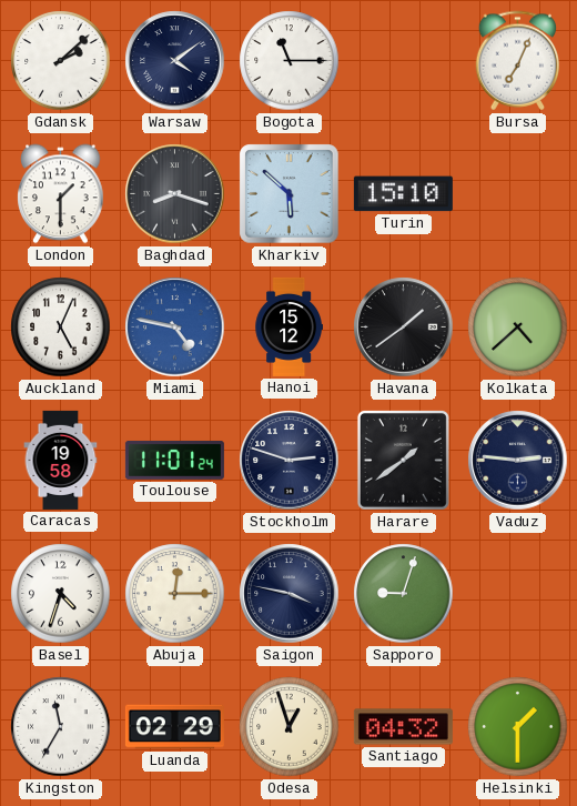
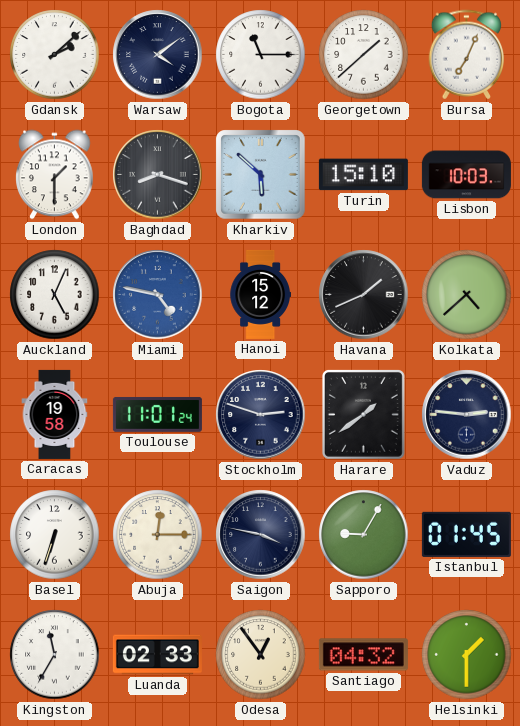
Georgetown: none -> 1:38 (364, 55)
Lisbon: none -> 10:03 (466, 175)
Havana: 1:39 -> 1:41 (364, 295)
Basel: 4:33 -> 6:33 (55, 535)
Sapporo: 9:03 -> 9:05 (364, 535)
Istanbul: none -> 01:45 (466, 534)
Luanda: 02:29 -> 02:33 (157, 655)
Odesa: 12:57 -> 12:54 (261, 655)
